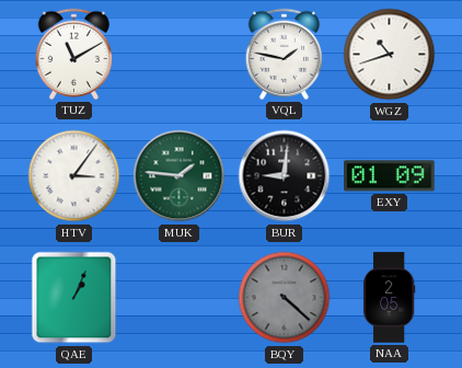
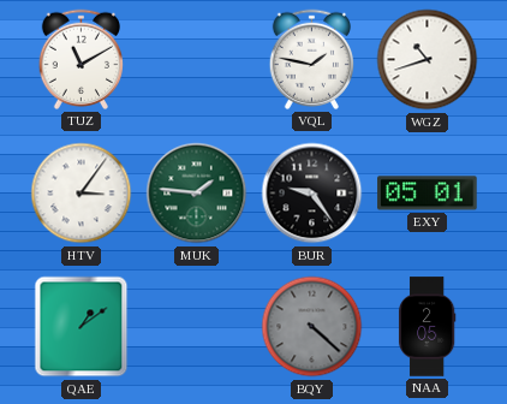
BUR: 9:01 -> 9:24 (312, 194)
EXY: 01:09 -> 05:01 (428, 194)
QAE: 1:04 -> 1:09 (82, 327)
